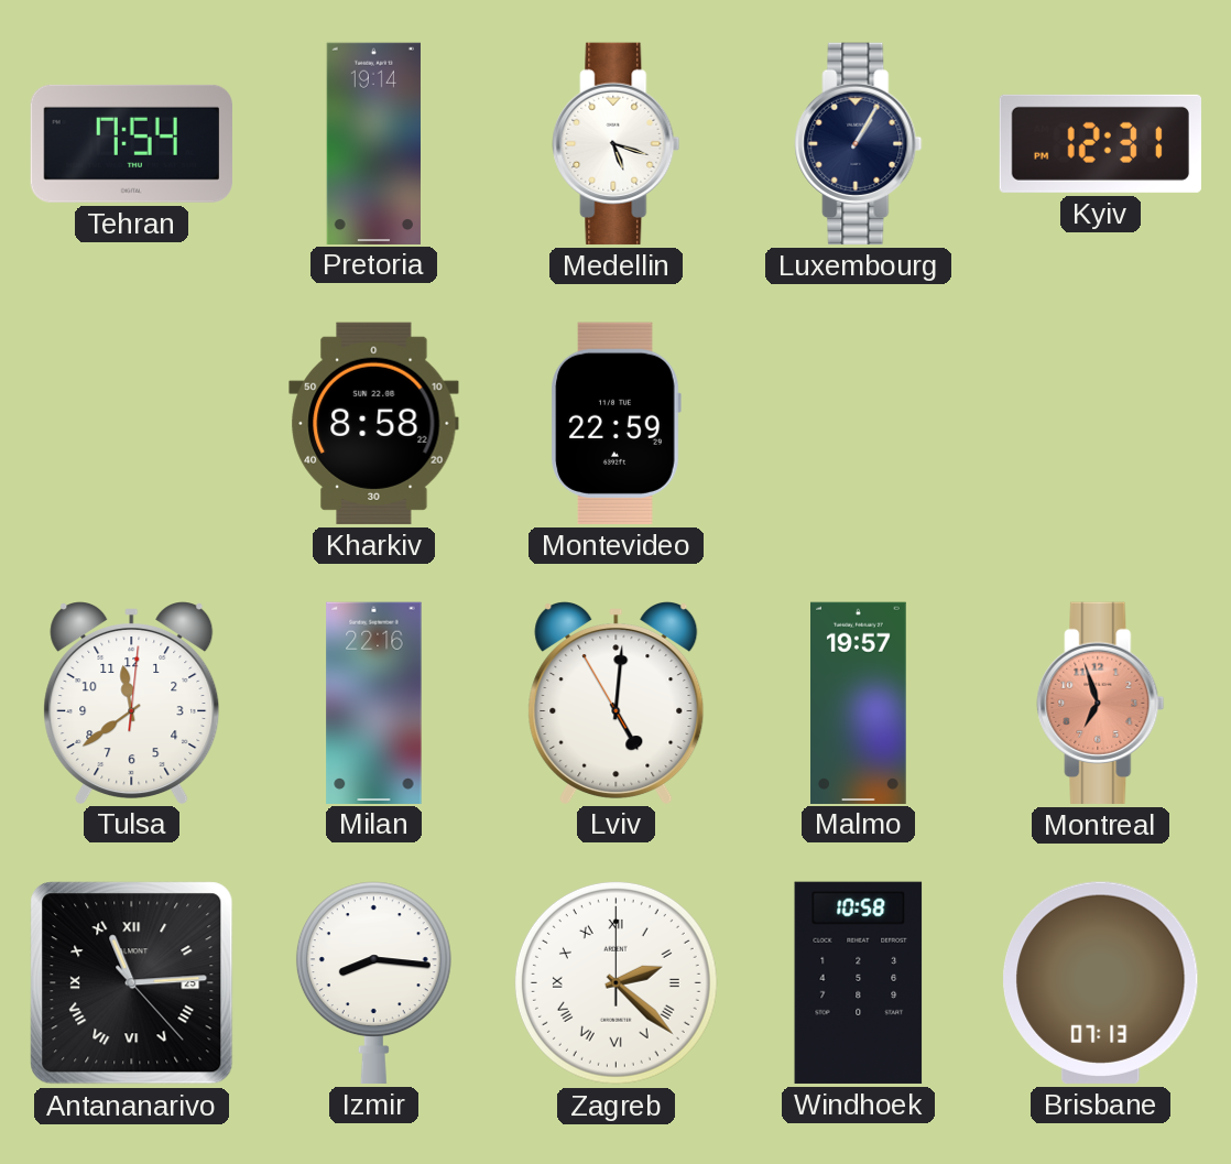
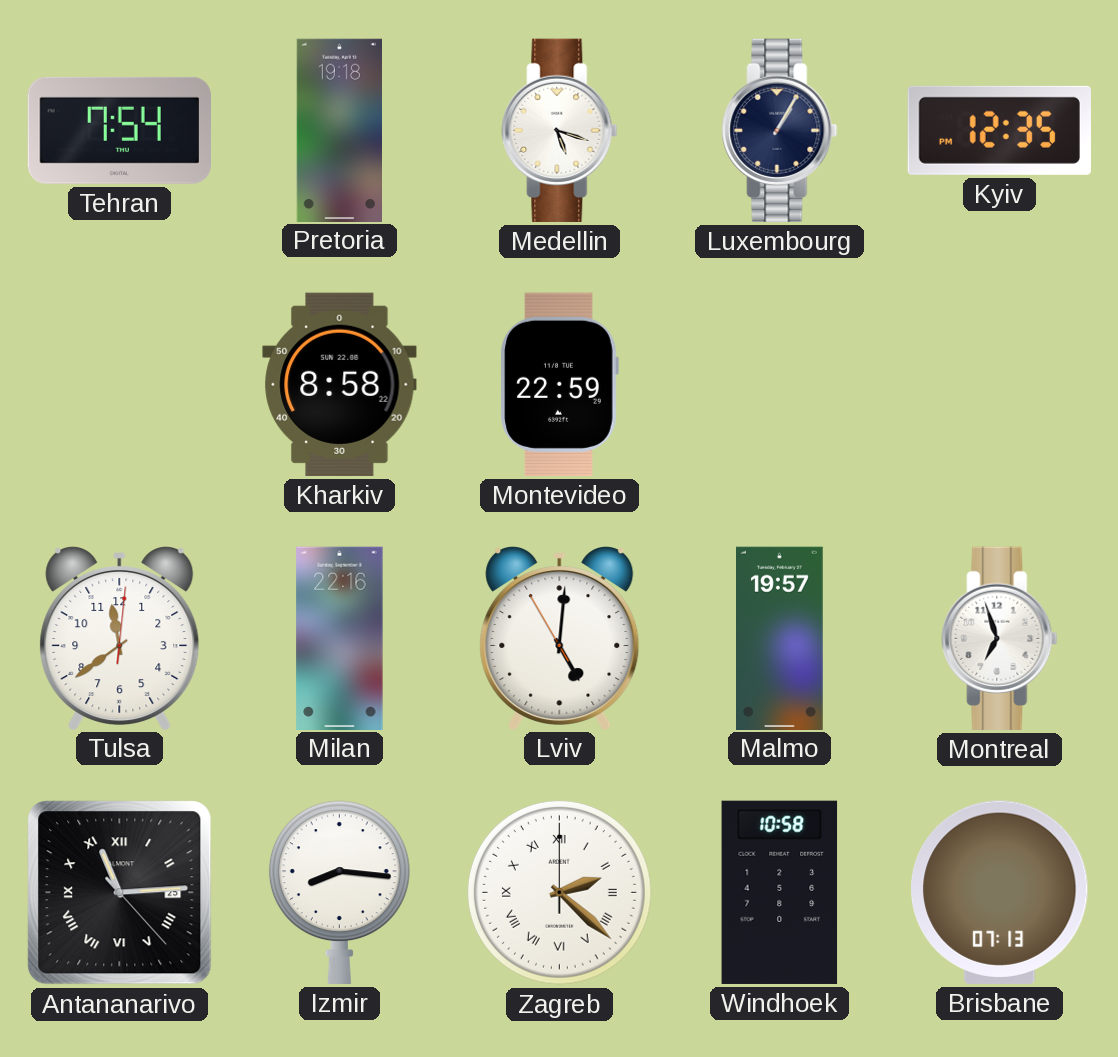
Pretoria: 19:14 -> 19:18 (339, 130)
Kyiv: 12:31 -> 12:35 (999, 130)
Montreal dial: salmon -> white (1000, 638)
